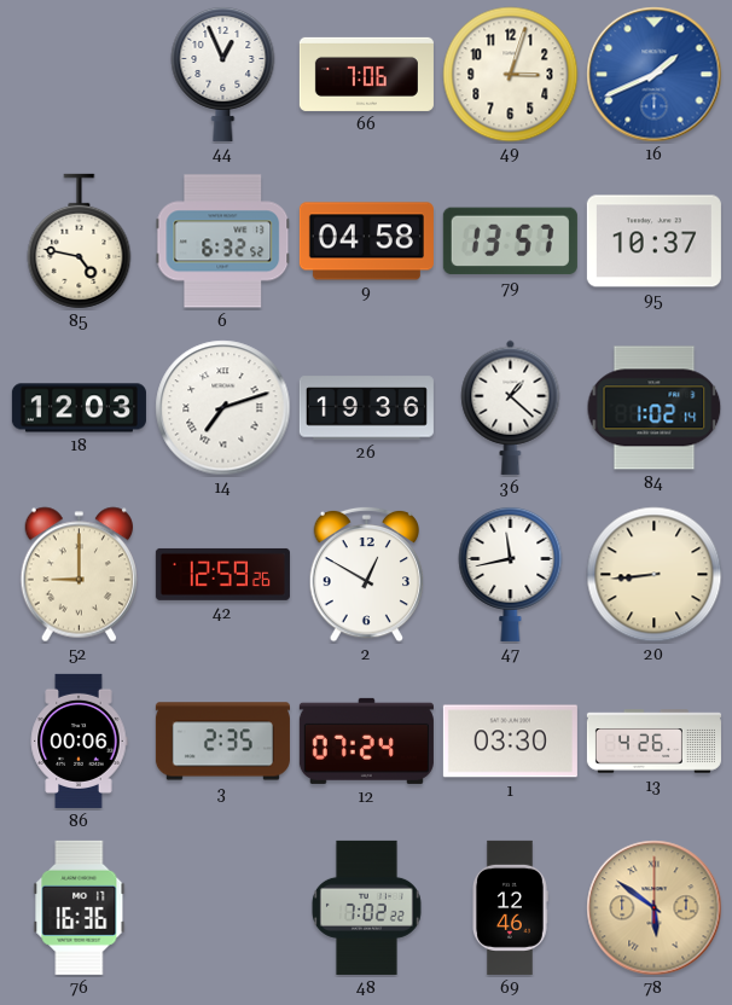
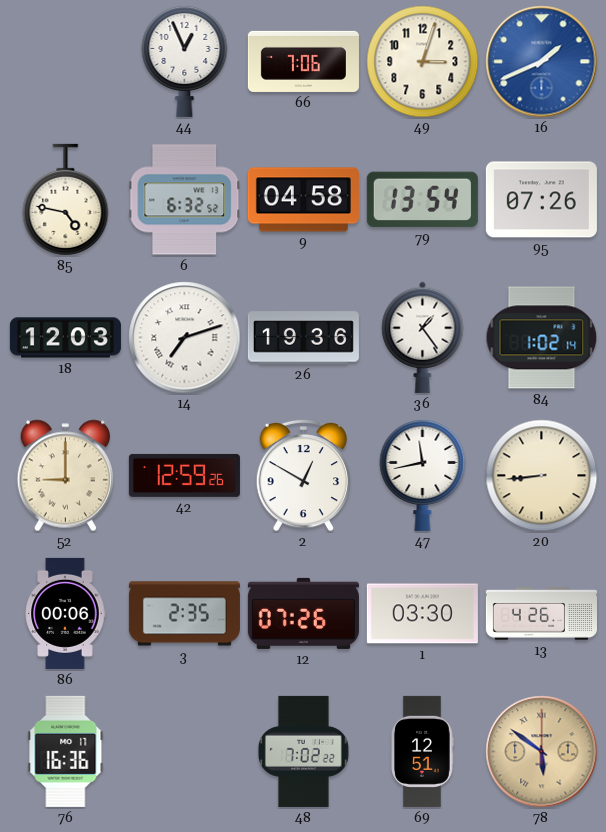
79: 13:57 -> 13:54 (422, 200)
95: 10:37 -> 07:26 (541, 200)
36: 1:22 -> 1:24 (423, 337)
12: 07:24 -> 07:26 (303, 613)
69: 12:46 -> 12:51 (423, 751)
